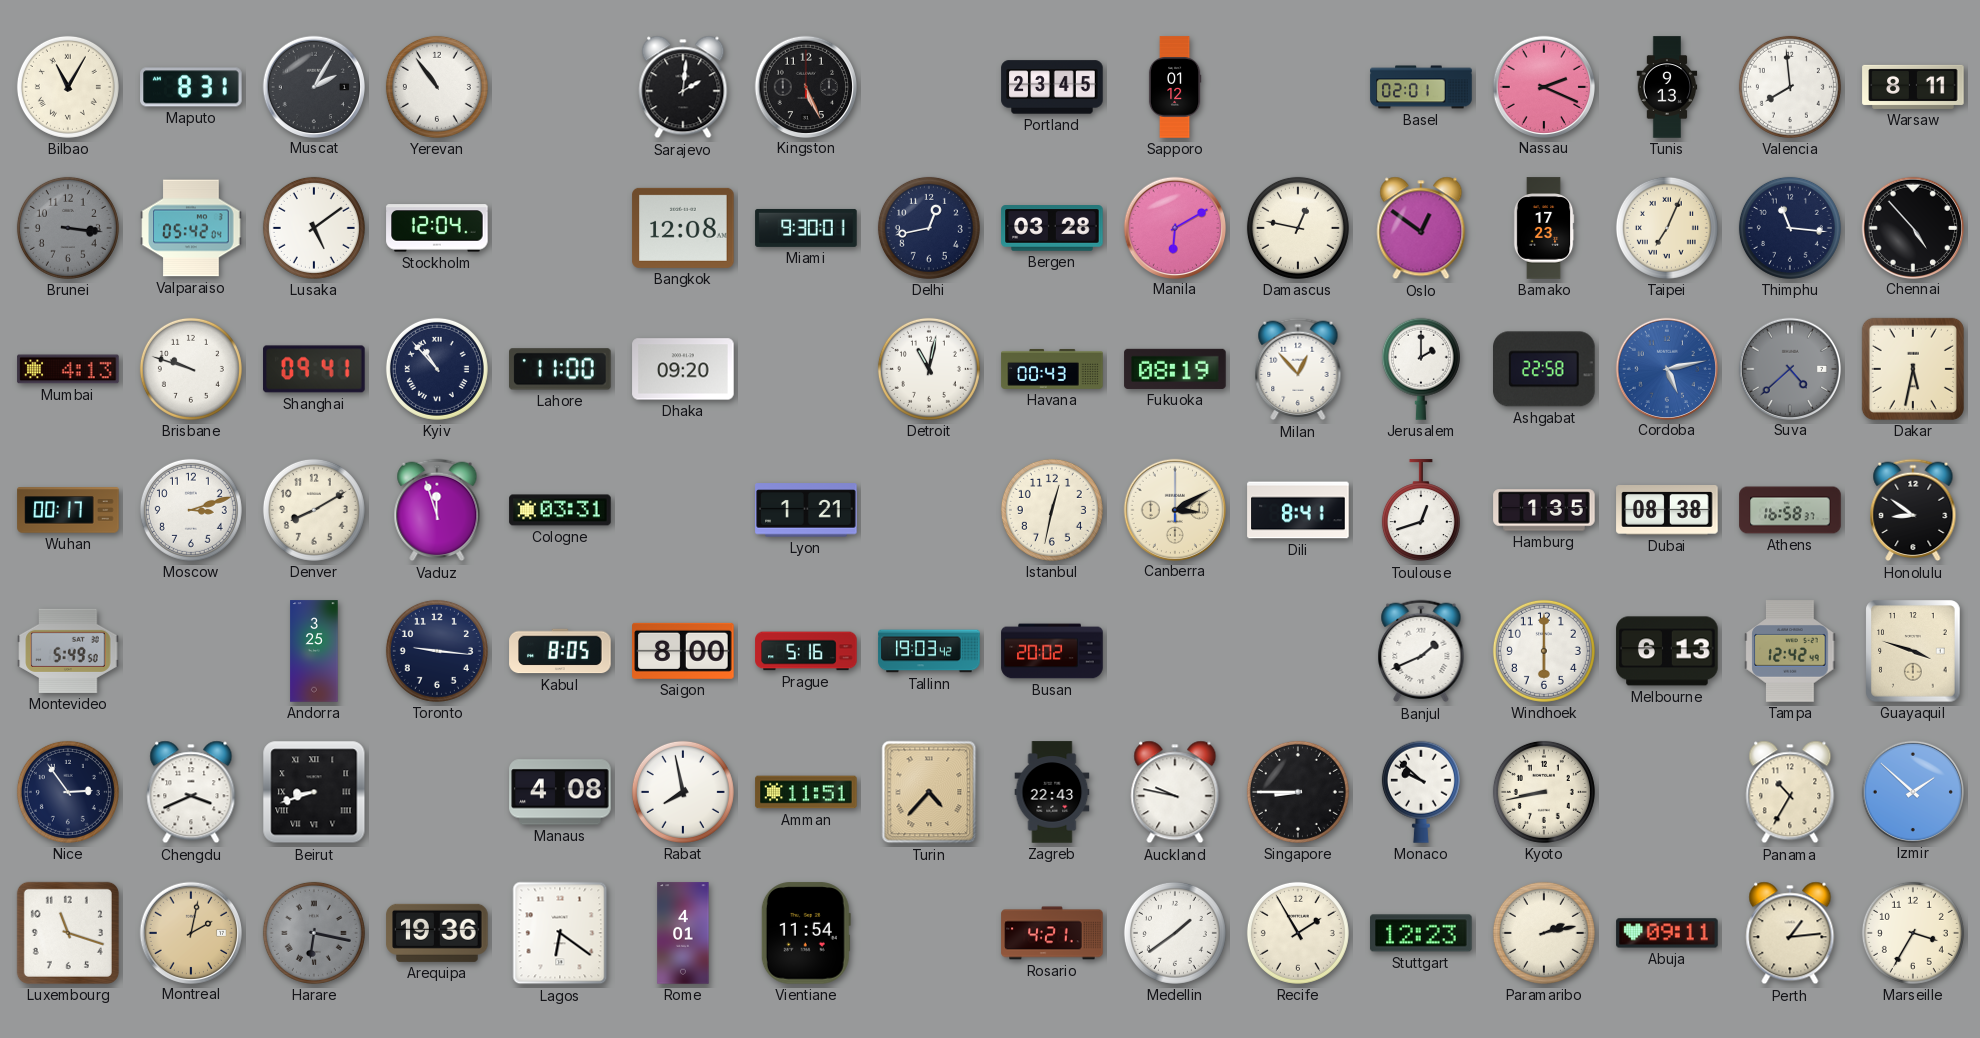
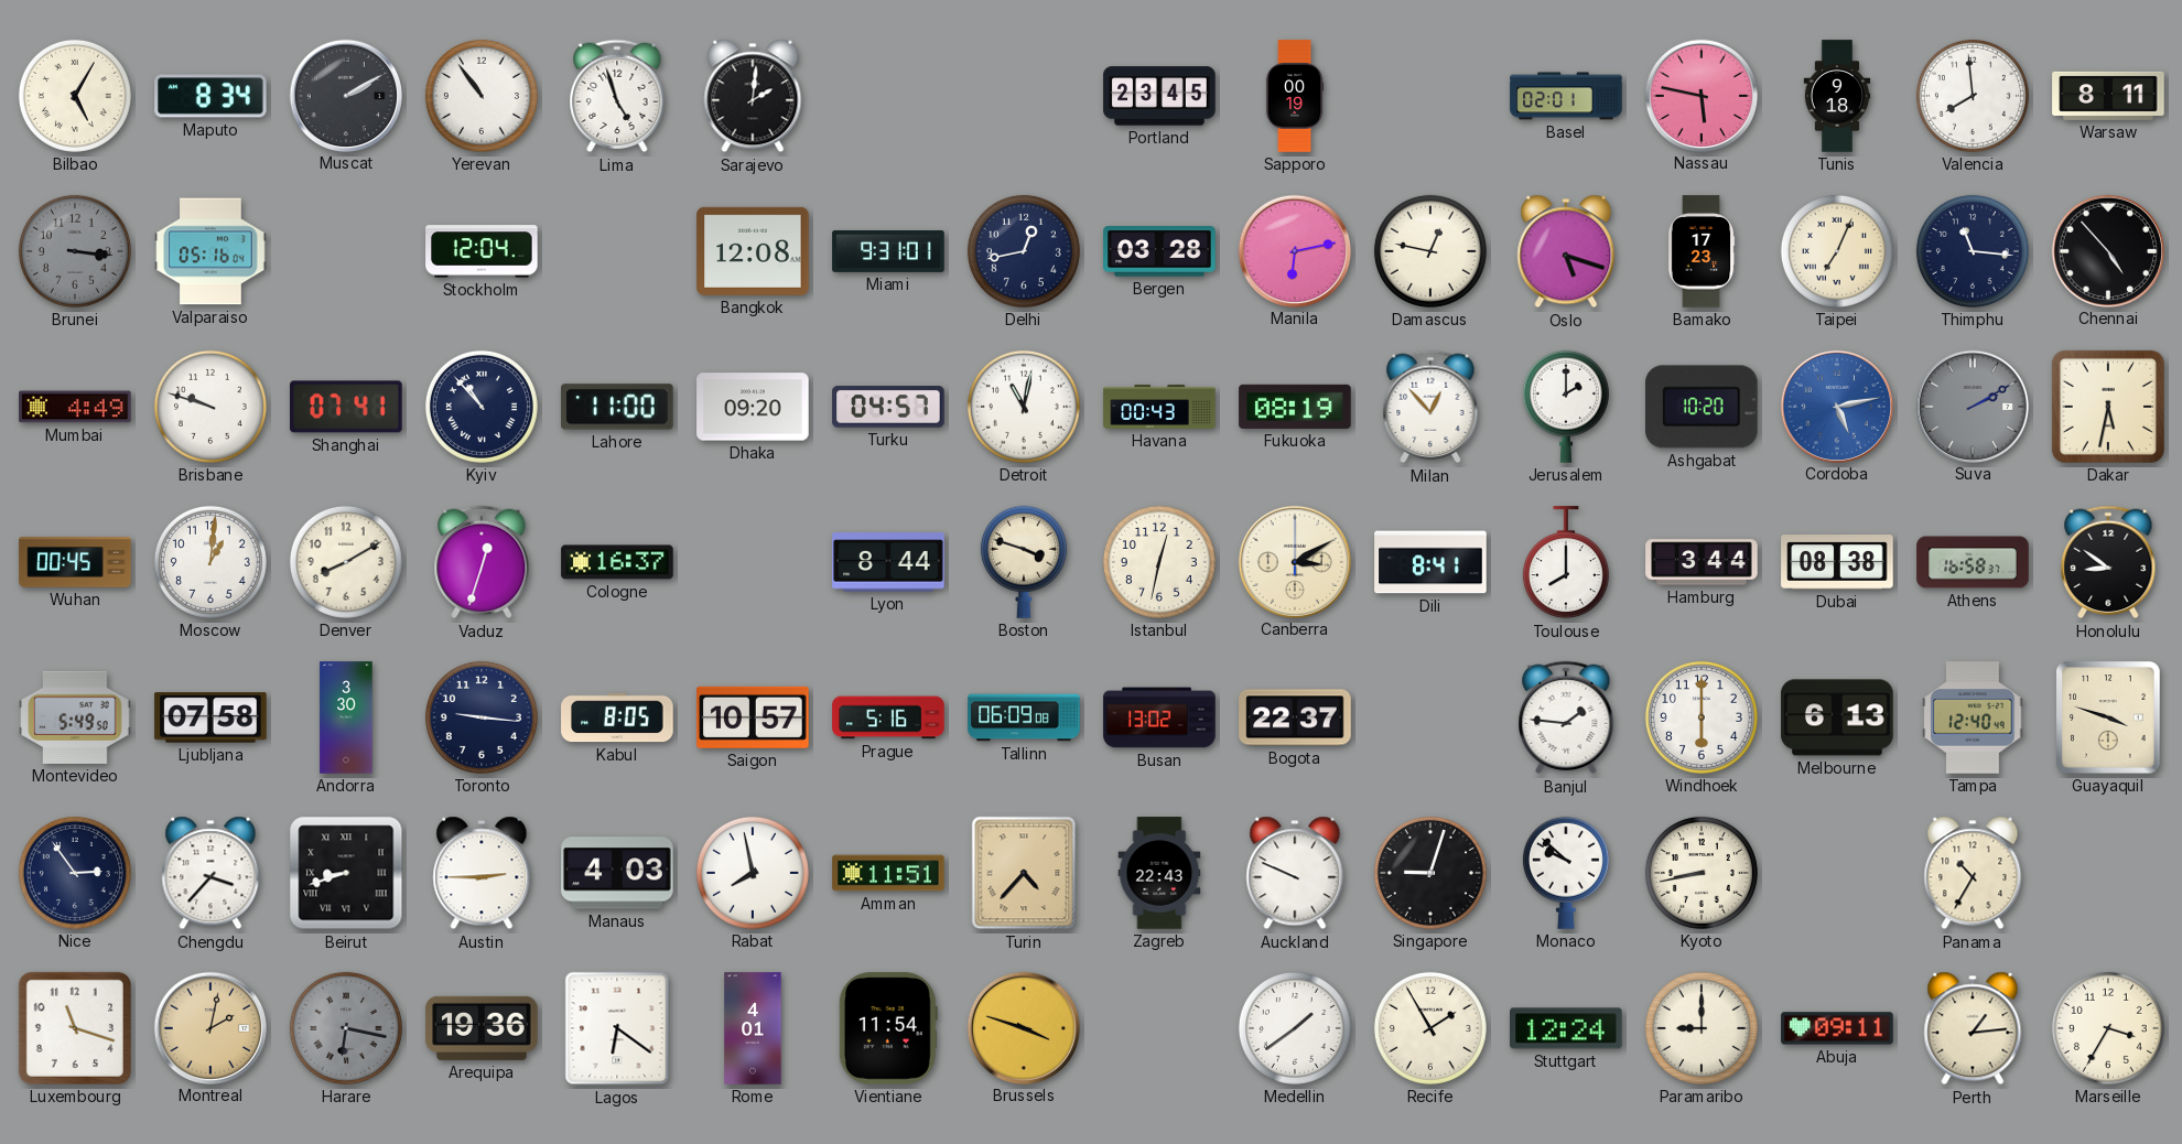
Bilbao: 11:05 -> 5:05 (75, 96)
Maputo: 8:31 -> 8:34 (210, 96)
Muscat: 2:05 -> 2:10 (345, 95)
Lima: none -> 4:57 (617, 96)
Kingston: 5:26 -> none (805, 86)
Sapporo: 01:12 -> 00:19 (1295, 96)
Nassau: 2:19 -> 5:47 (1700, 95)
Tunis: 9:13 -> 9:18 (1837, 96)
Valparaiso: 05:42 -> 05:16 (210, 251)
Lusaka: 5:09 -> none (314, 228)
Miami: 9:30 -> 9:31 (888, 251)
Manila: 6:10 -> 6:13 (1294, 250)
Oslo: 12:51 -> 5:18 (1566, 251)
Mumbai: 4:13 -> 4:49 (75, 407)
Shanghai: 09:41 -> 07:41 (346, 407)
Turku: none -> 04:57 (888, 407)
Ashgabat: 22:58 -> 10:20 (1702, 407)
Suva: 4:38 -> 2:10 (1972, 406)
Wuhan: 00:17 -> 00:45 (75, 562)
Moscow: 3:12 -> 1:01 (210, 562)
Vaduz: 11:57 -> 12:33 (482, 562)
Cologne: 03:31 -> 16:37 (617, 562)
Lyon: 1:21 -> 8:44 (888, 562)
Boston: none -> 3:48 (1024, 562)
Toulouse: 12:42 -> 8:00 (1566, 563)
Hamburg: 1:35 -> 3:44 (1702, 562)
Ljubljana: none -> 07:58 (210, 717)
Andorra: 3:25 -> 3:30 (346, 717)
Saigon: 8:00 -> 10:57 (753, 717)
Tallinn: 19:03 -> 06:09 (1024, 717)
Busan: 20:02 -> 13:02 (1159, 717)
Bogota: none -> 22:37 (1295, 717)
Banjul: 1:41 -> 1:46 (1566, 717)
Tampa: 12:42 -> 12:40 (1973, 717)
Chengdu: 3:41 -> 3:37 (210, 873)
Austin: none -> 2:45 (482, 873)
Manaus: 4:08 -> 4:03 (617, 873)
Auckland: 9:47 -> 9:49 (1295, 873)
Singapore: 8:45 -> 9:03 (1430, 873)
Izmir: 1:52 -> none (1912, 791)
Brussels: none -> 3:48 (1023, 1027)
Rosario: 4:21 -> none (1052, 933)
Stuttgart: 12:23 -> 12:24 (1566, 1028)
Paramaribo: 2:13 -> 9:00 (1702, 1028)
